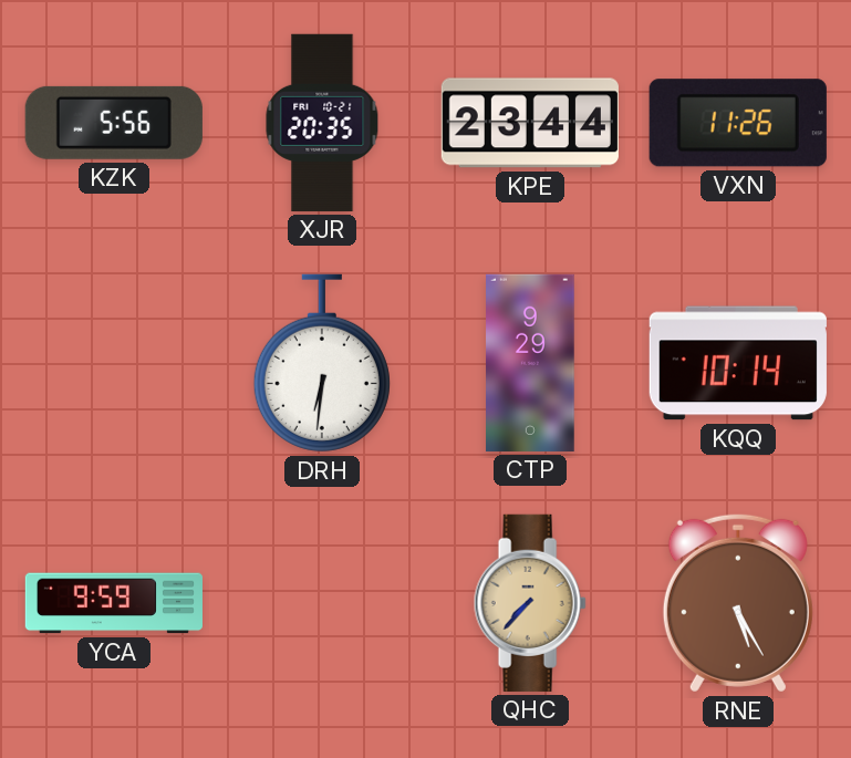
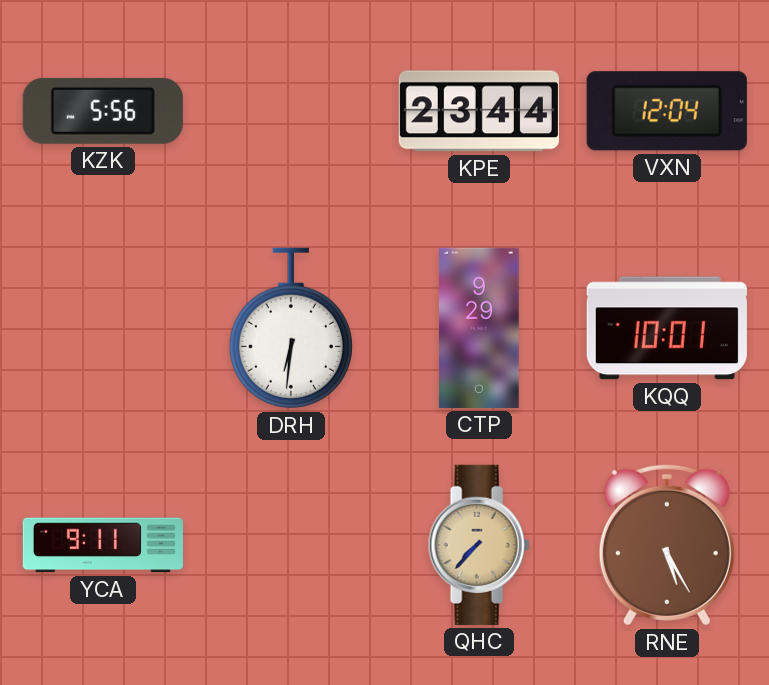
XJR: 20:35 -> none (322, 123)
VXN: 11:26 -> 12:04 (667, 111)
KQQ: 10:14 -> 10:01 (667, 328)
YCA: 9:59 -> 9:11 (103, 545)
